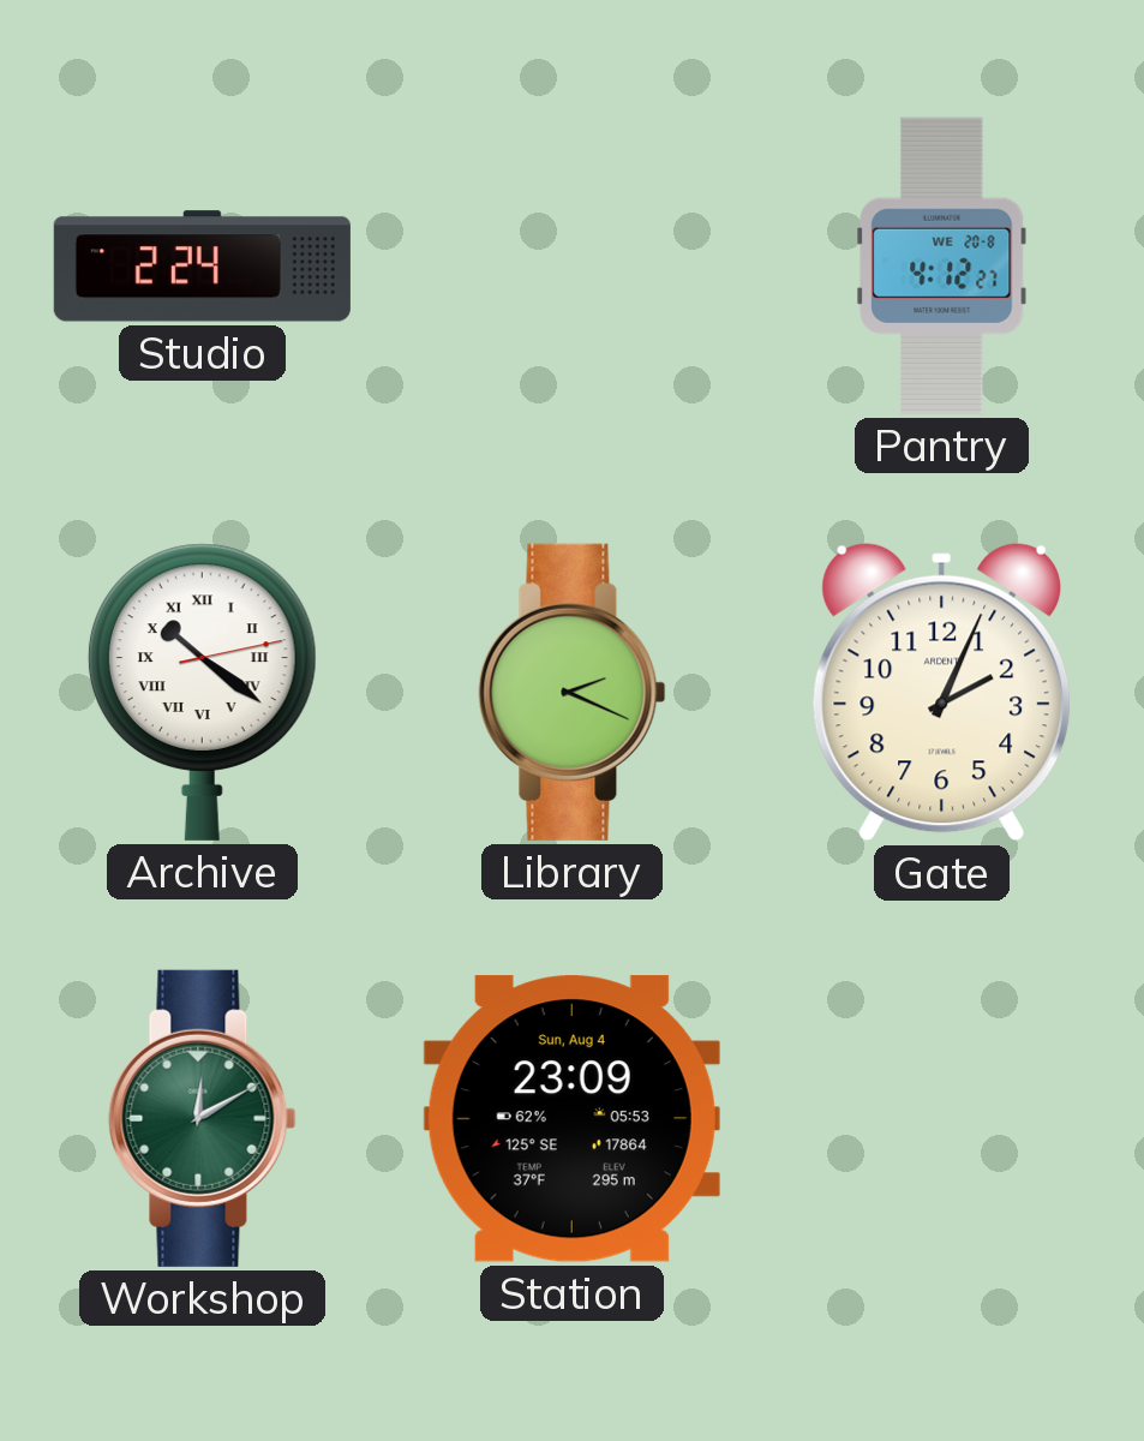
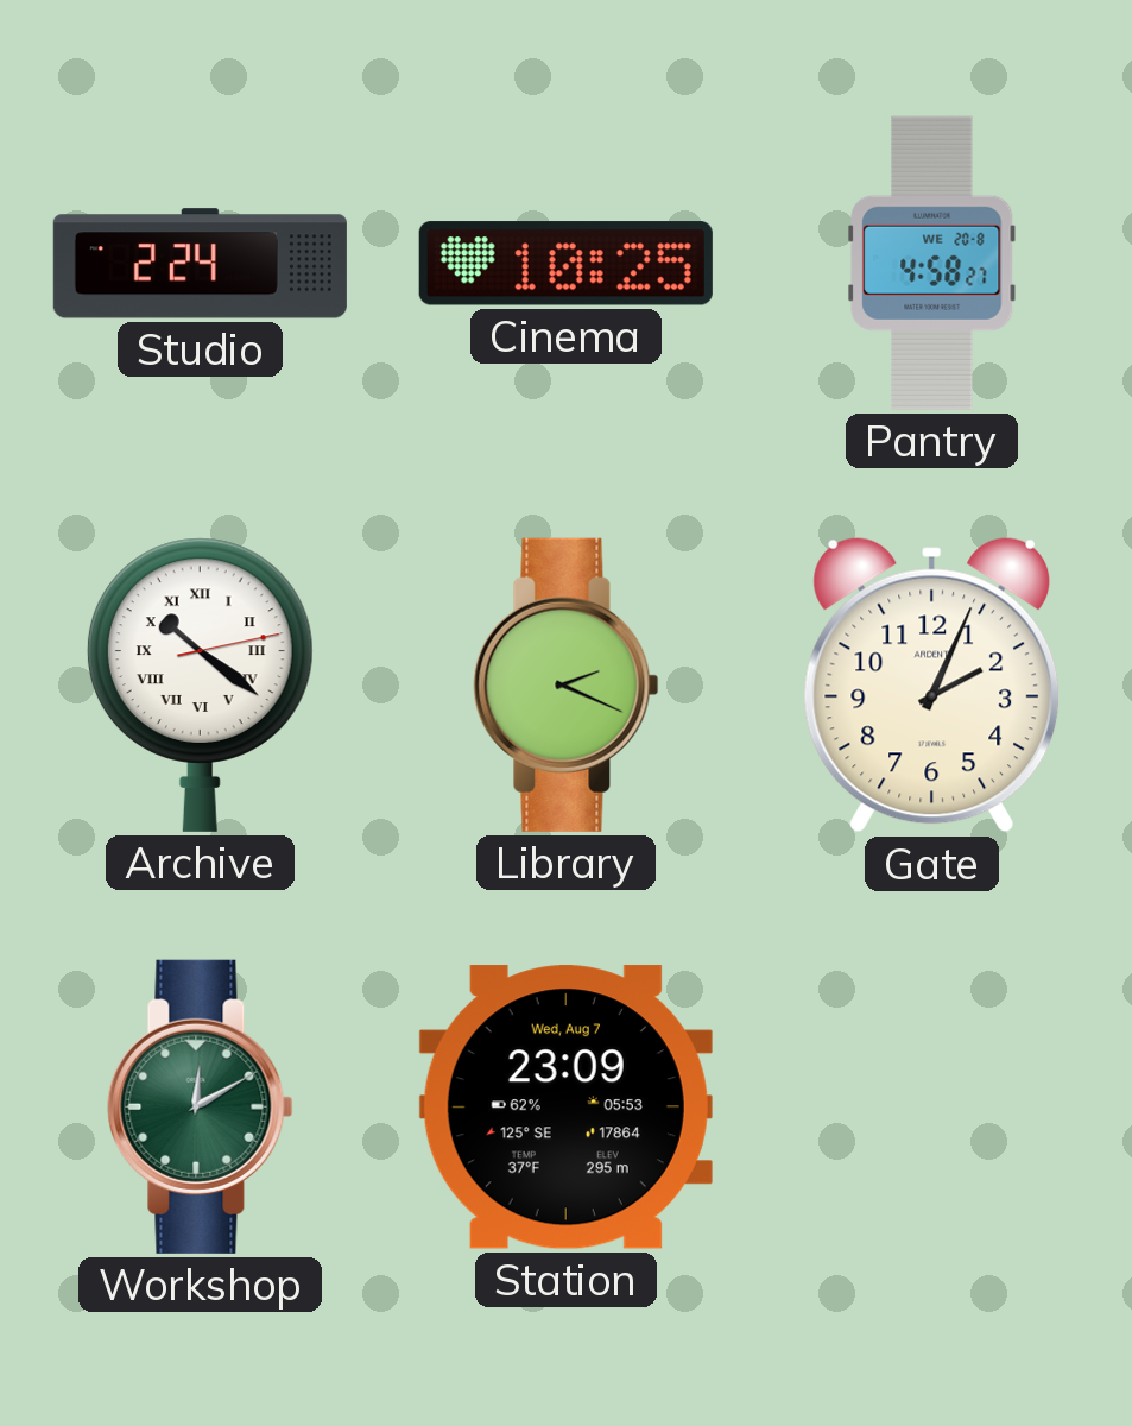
Cinema: none -> 10:25 (565, 264)
Pantry: 4:12 -> 4:58 (932, 263)
Station date: Sun, Aug 4 -> Wed, Aug 7 (565, 1108)
